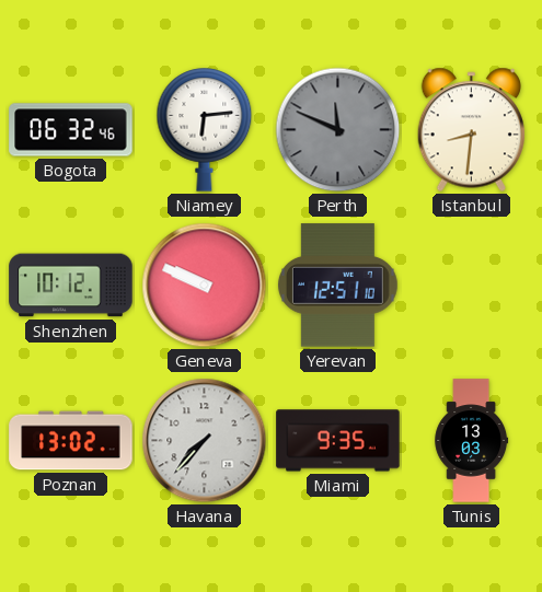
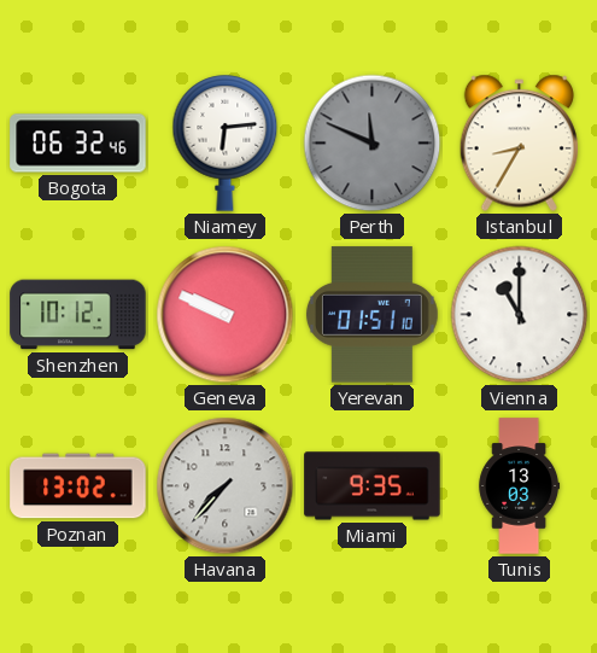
Istanbul: 8:31 -> 8:35 (519, 144)
Yerevan: 12:51 -> 01:51 (371, 315)
Vienna: none -> 11:00 (520, 315)
